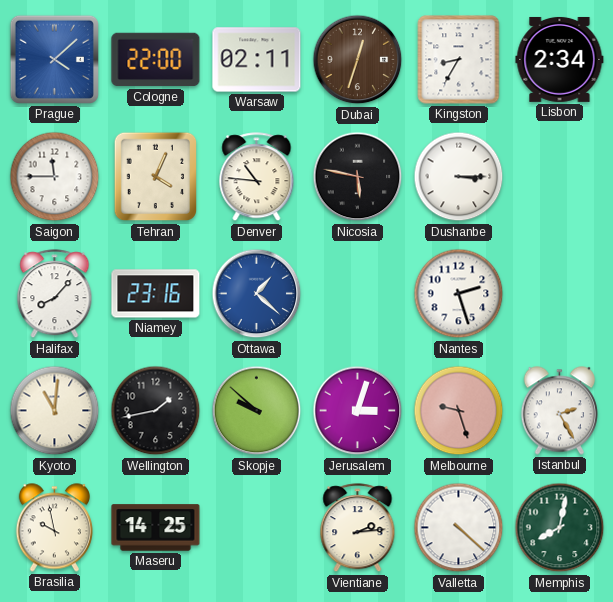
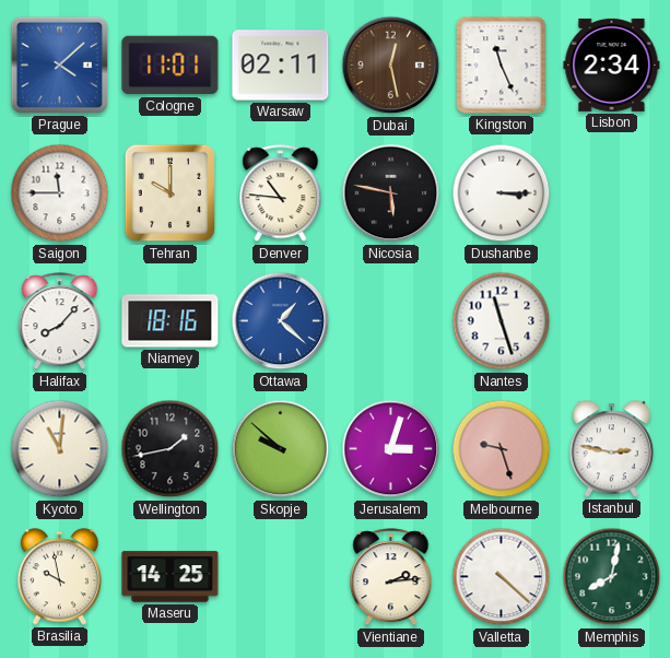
Cologne: 22:00 -> 11:01 (171, 66)
Dubai: 12:33 -> 12:28 (391, 66)
Kingston: 8:35 -> 11:26 (502, 66)
Tehran: 4:04 -> 10:00 (171, 193)
Niamey: 23:16 -> 18:16 (171, 321)
Nantes: 2:27 -> 11:27 (502, 321)
Istanbul: 2:25 -> 2:47 (611, 449)
